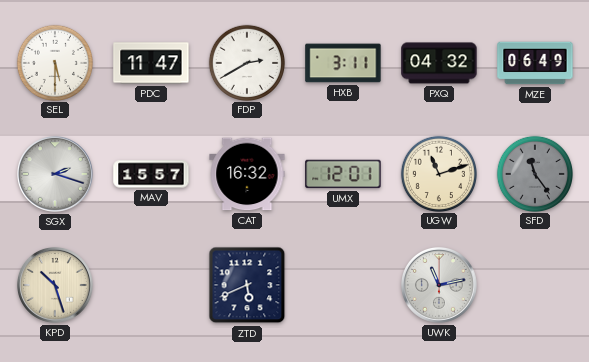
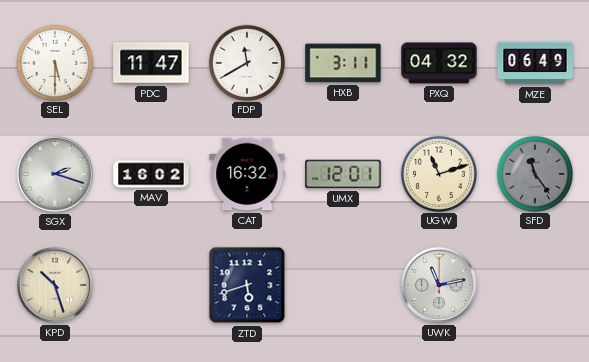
FDP: 2:40 -> 11:40 (246, 62)
MAV: 15:57 -> 16:02 (151, 174)
ZTD: 5:41 -> 5:42 (247, 285)
